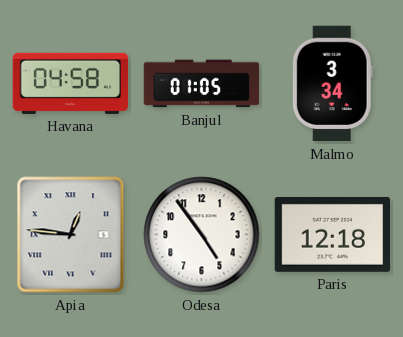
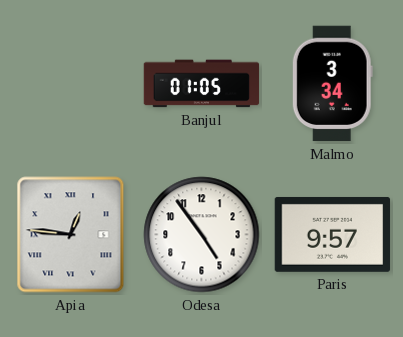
Havana: 04:58 -> none (71, 83)
Paris: 12:18 -> 9:57 (333, 234)
